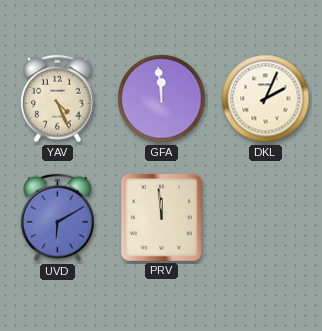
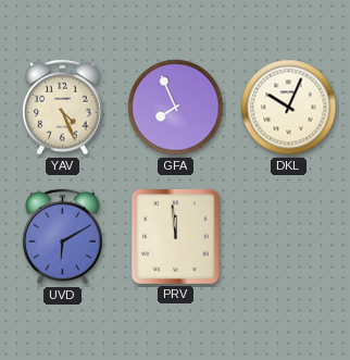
GFA: 11:59 -> 7:56 (176, 108)
DKL: 2:04 -> 10:04 (289, 108)
